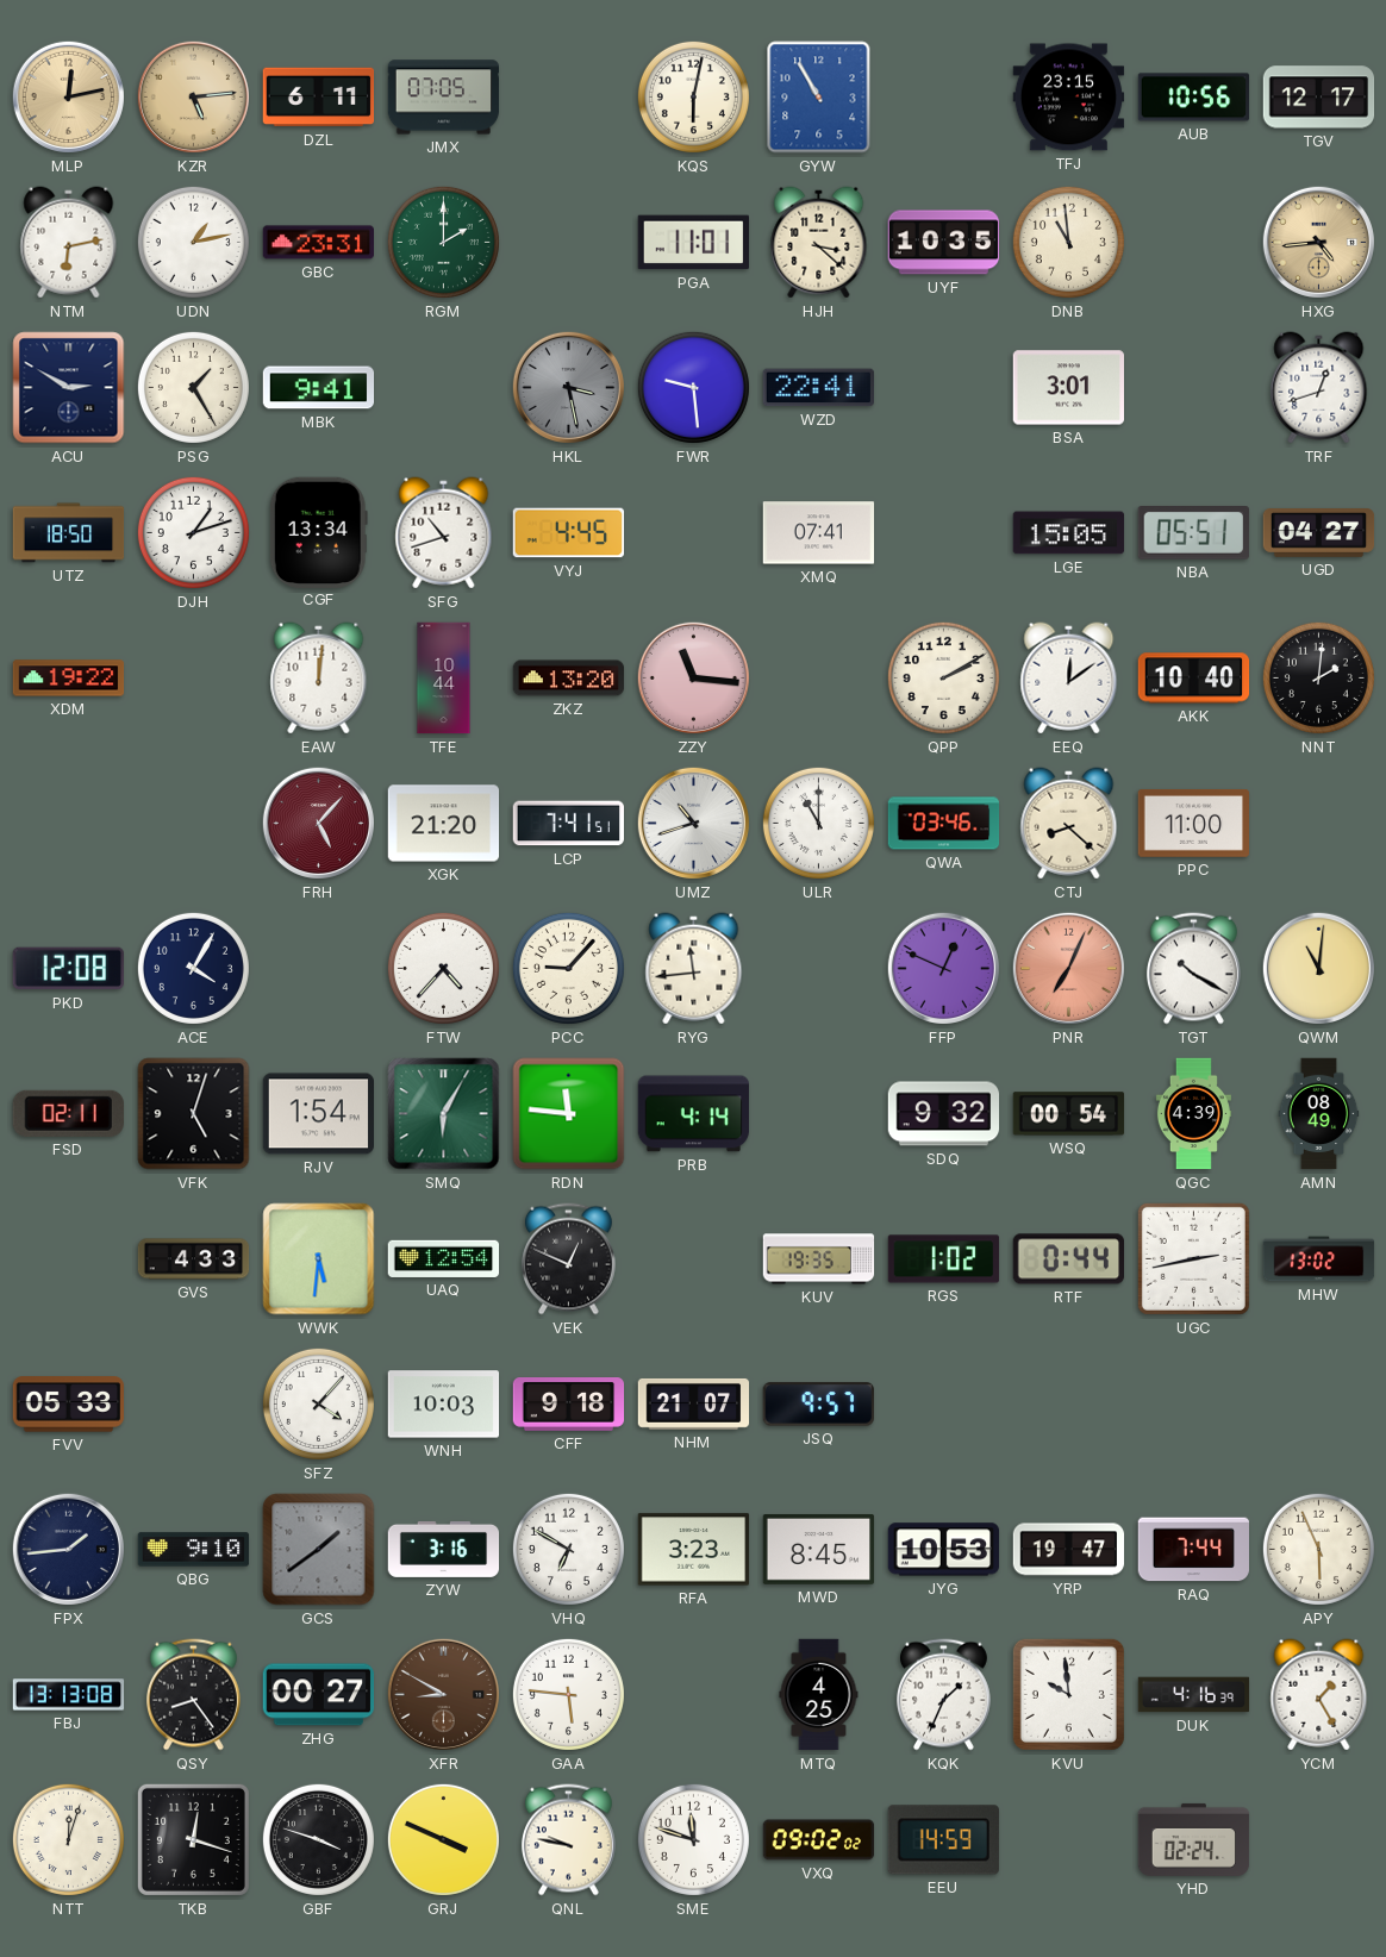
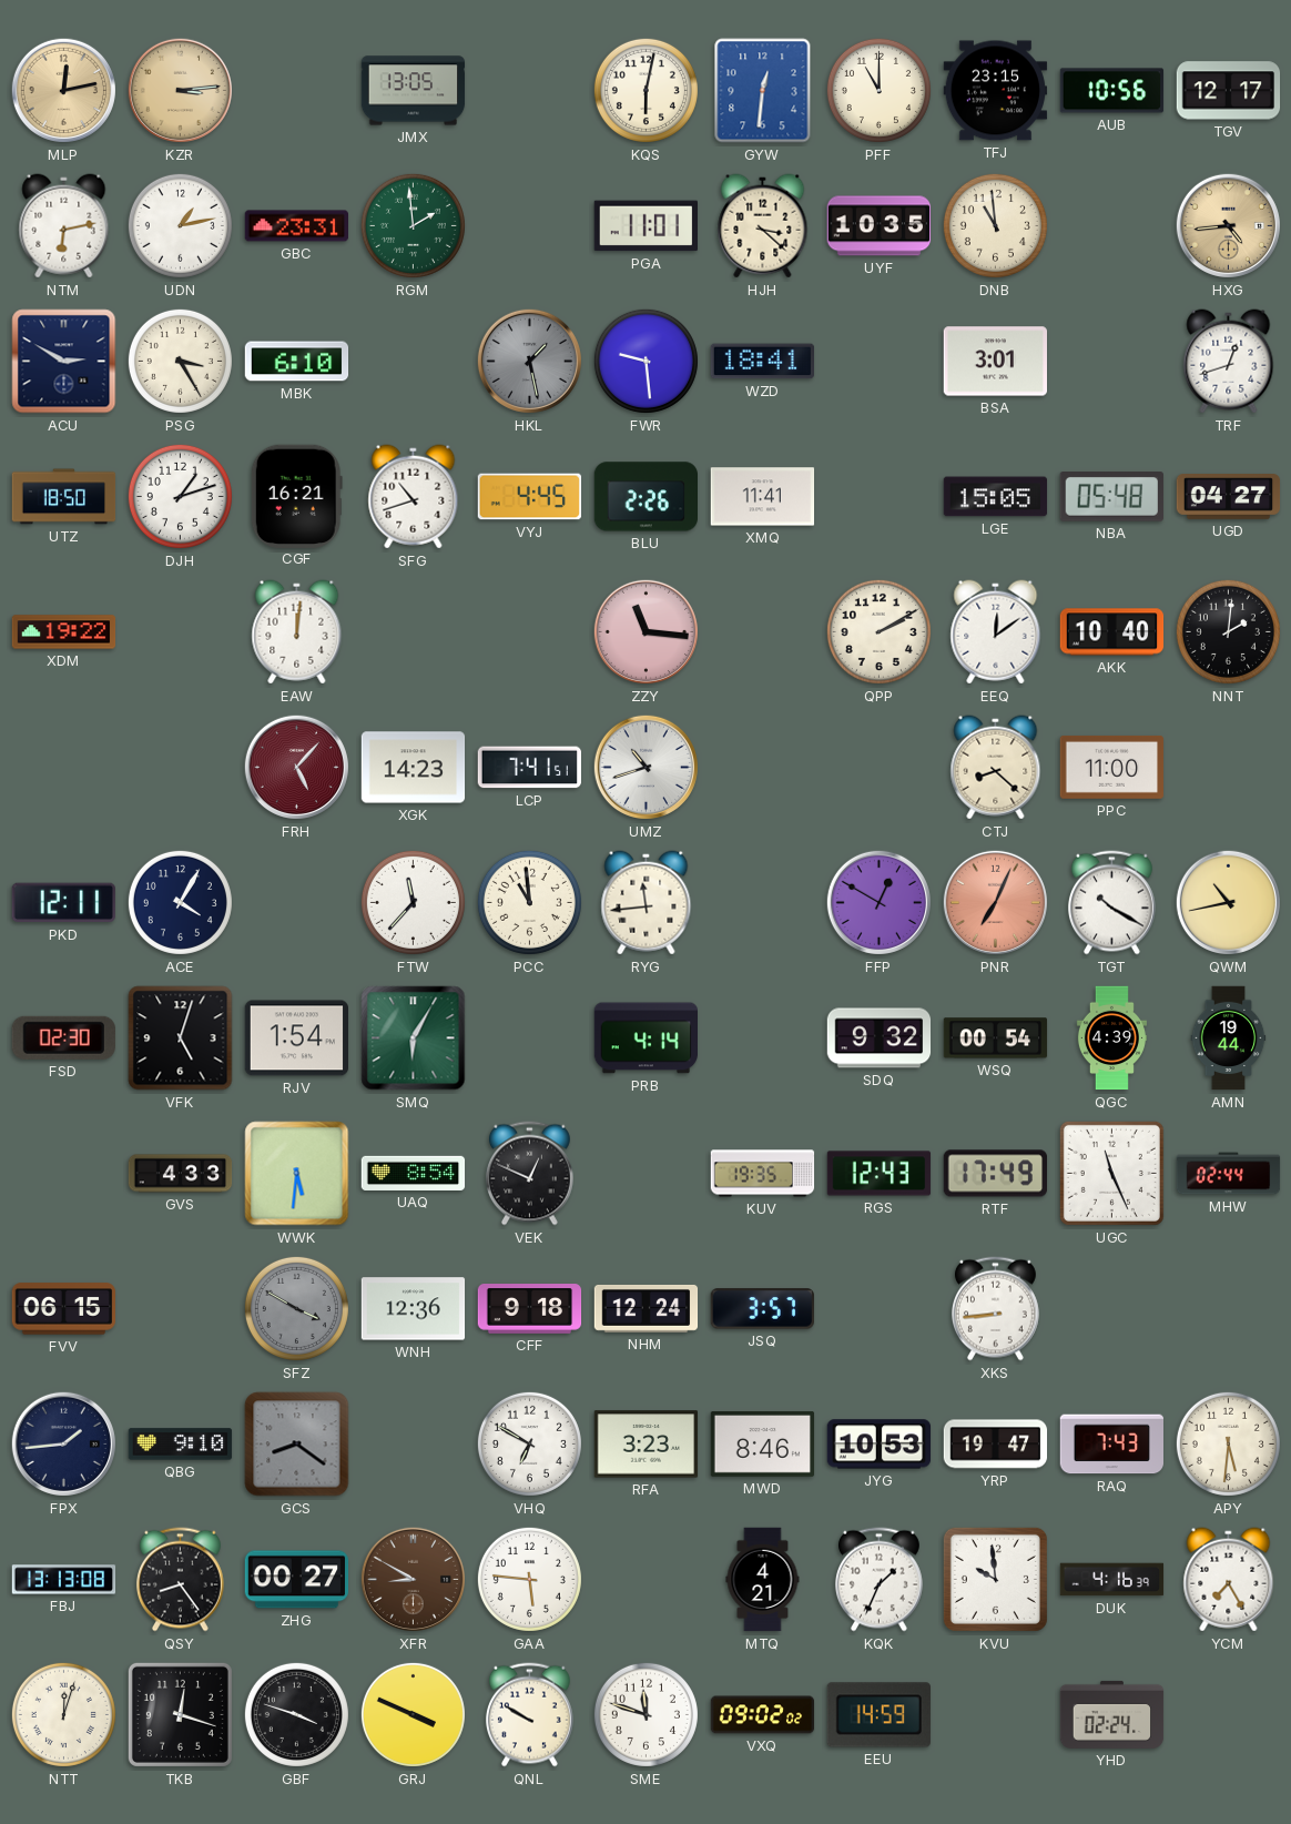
KZR: 5:14 -> 3:14 (180, 90)
DZL: 6:11 -> none (319, 98)
JMX: 07:05 -> 13:05 (414, 91)
GYW: 10:55 -> 12:31 (763, 91)
PFF: none -> 11:00 (878, 90)
RGM: 2:00 -> 1:59 (413, 225)
PSG: 1:25 -> 3:25 (180, 361)
MBK: 9:41 -> 6:10 (297, 362)
HKL: 3:28 -> 1:28 (529, 361)
WZD: 22:41 -> 18:41 (762, 362)
CGF: 13:34 -> 16:21 (296, 496)
BLU: none -> 2:26 (645, 497)
XMQ: 07:41 -> 11:41 (763, 497)
NBA: 05:51 -> 05:48 (1111, 497)
TFE: 10:44 -> none (444, 679)
ZKZ: 13:20 -> none (569, 679)
XGK: 21:20 -> 14:23 (414, 768)
ULR: 11:00 -> none (818, 823)
QWA: 03:46 -> none (944, 824)
PKD: 12:08 -> 12:11 (63, 903)
FTW: 4:37 -> 11:37 (413, 902)
PCC: 9:07 -> 10:59 (529, 902)
FFP: 12:49 -> 12:50 (878, 902)
QWM: 11:01 -> 10:43 (1228, 902)
FSD: 02:11 -> 02:30 (63, 1037)
RDN: 11:46 -> none (569, 1114)
AMN: 08:49 -> 19:44 (1229, 1038)
UAQ: 12:54 -> 8:54 (414, 1173)
RGS: 1:02 -> 12:43 (880, 1174)
RTF: 0:44 -> 17:49 (995, 1174)
UGC: 2:43 -> 11:26 (1111, 1173)
MHW: 13:02 -> 02:44 (1229, 1174)
FVV: 05:33 -> 06:15 (64, 1309)
SFZ: 4:07 -> 3:50 (296, 1308)
SFZ dial: white -> grey (296, 1308)
WNH: 10:03 -> 12:36 (414, 1309)
NHM: 21:07 -> 12:24 (647, 1308)
JSQ: 9:57 -> 3:57 (762, 1309)
XKS: none -> 8:44 (995, 1309)
GCS: 1:39 -> 8:21 (297, 1445)
ZYW: 3:16 -> none (444, 1549)
MWD: 8:45 -> 8:46 (763, 1445)
RAQ: 7:44 -> 7:43 (1111, 1445)
APY: 5:56 -> 5:31 (1228, 1443)
MTQ: 4:25 -> 4:21 (763, 1580)
YCM: 1:25 -> 7:25 (1229, 1580)
QNL: 9:47 -> 9:50 (529, 1715)
